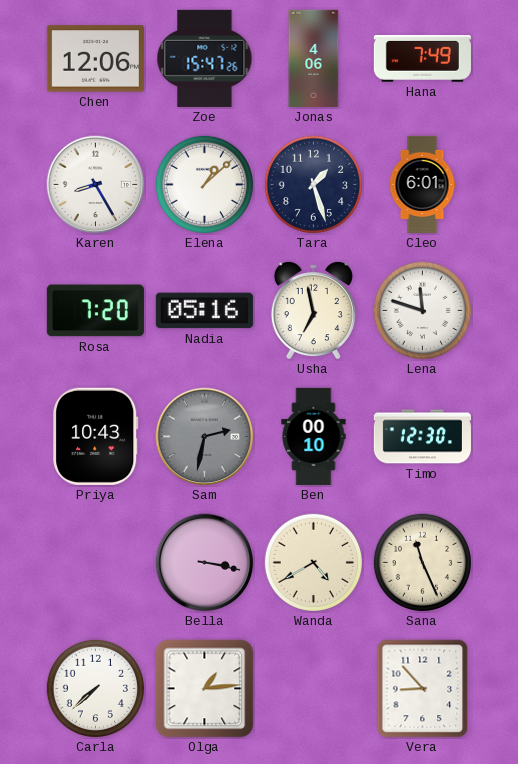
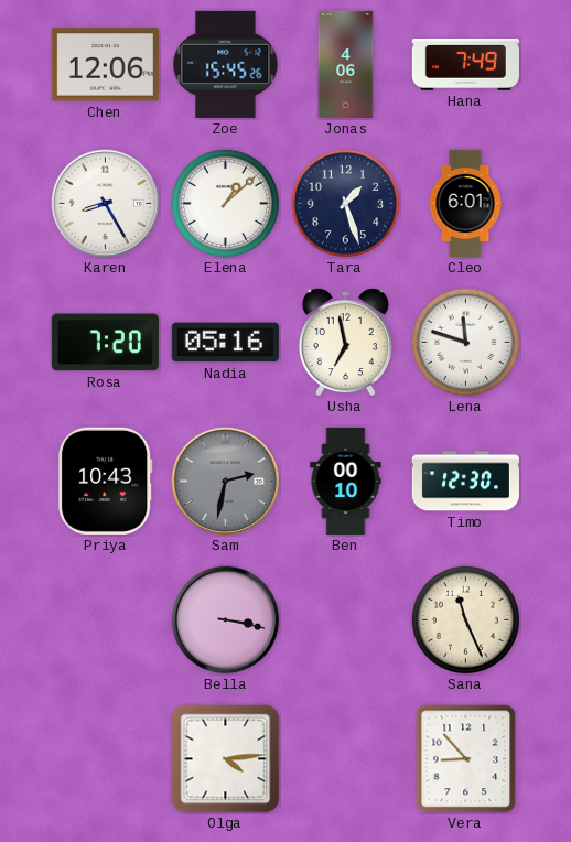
Zoe: 15:47 -> 15:45 (226, 64)
Wanda: 4:40 -> none (313, 562)
Carla: 7:38 -> none (95, 688)
Olga: 1:14 -> 4:14 (226, 759)
